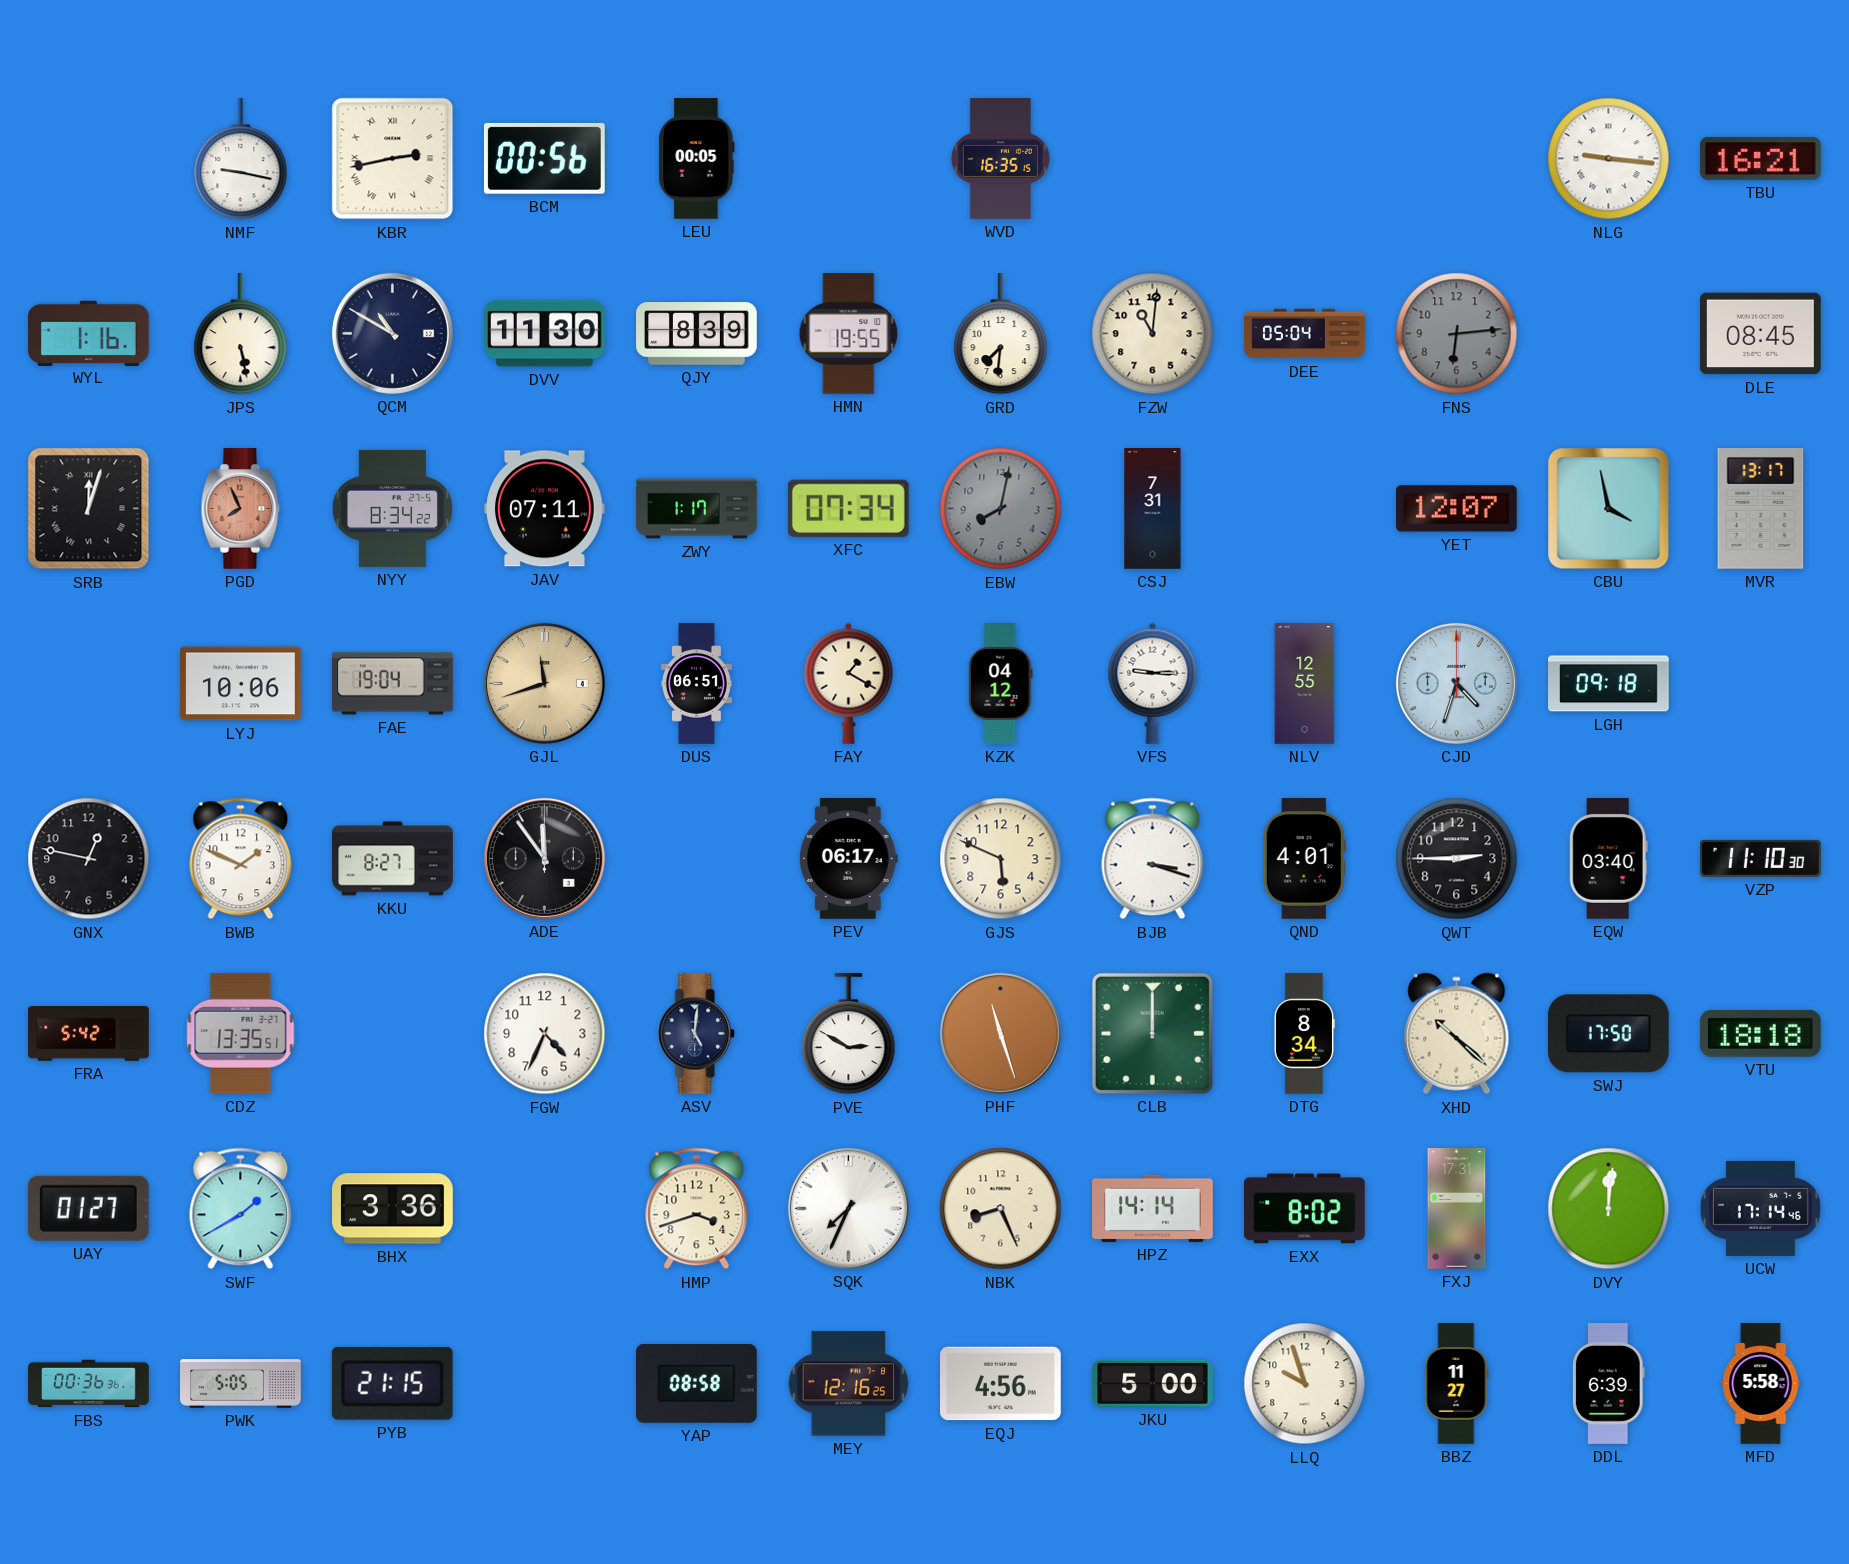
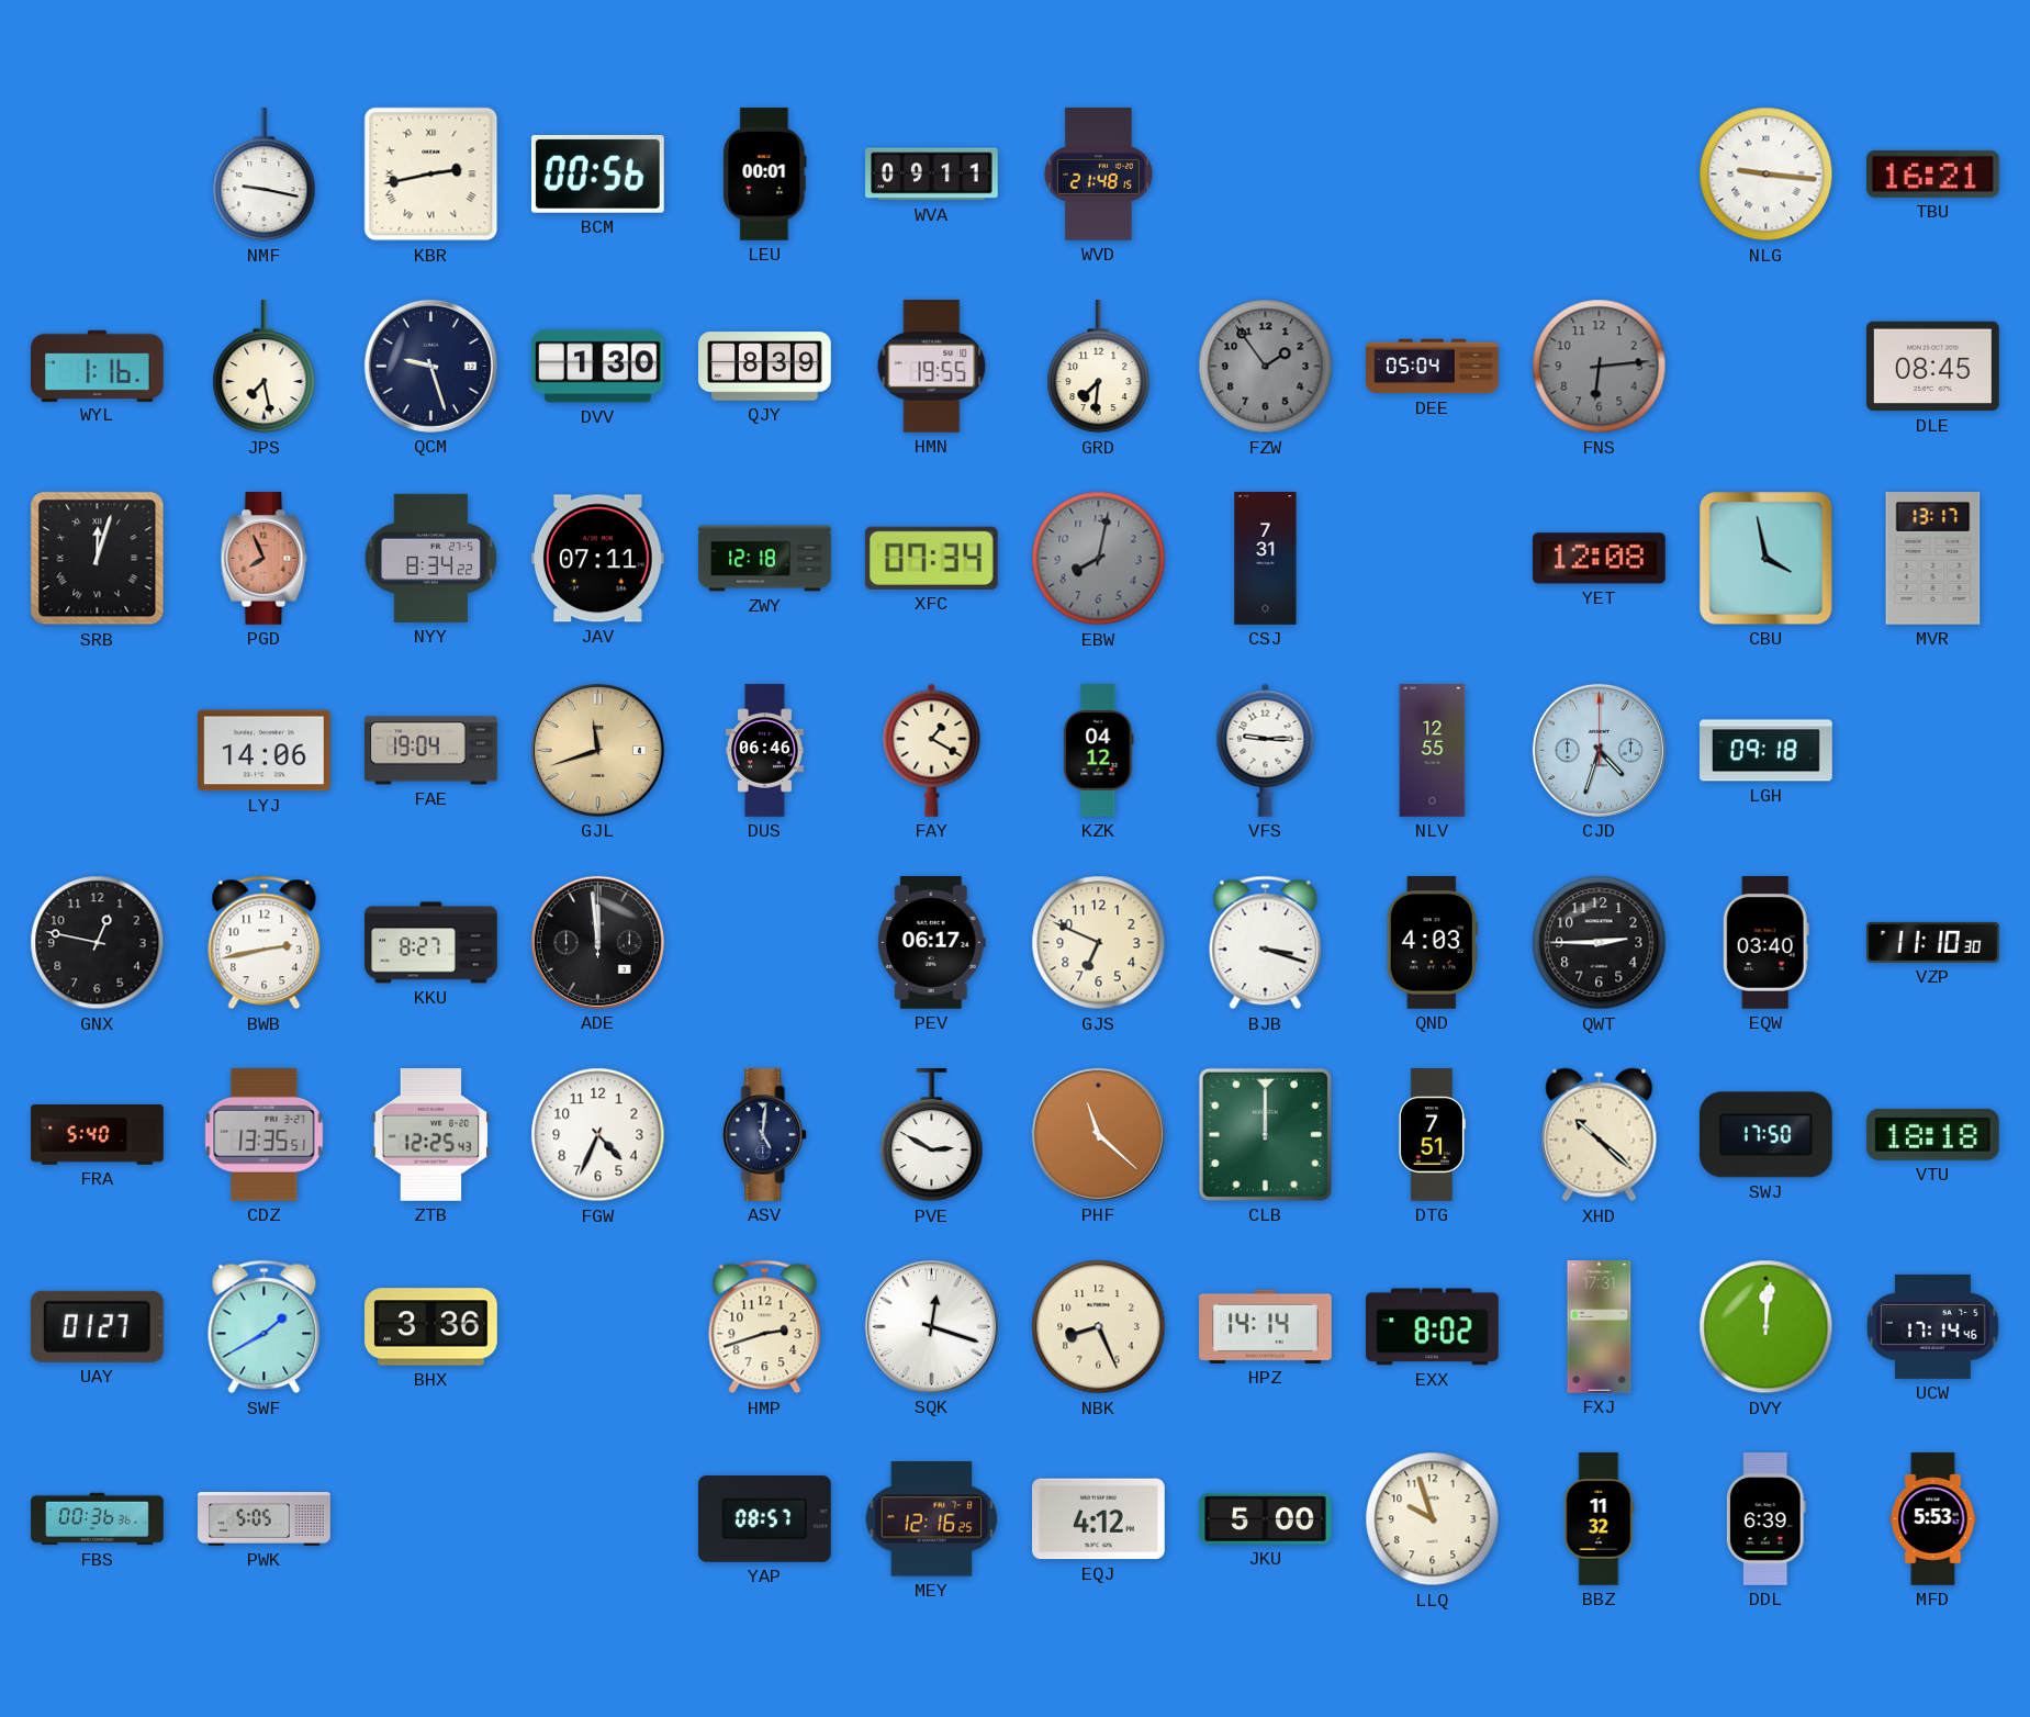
LEU: 00:05 -> 00:01 (765, 175)
WVA: none -> 09:11 (932, 175)
WVD: 16:35 -> 21:48 (1098, 175)
JPS: 5:28 -> 7:28 (265, 368)
QCM: 10:50 -> 9:27 (430, 366)
DVV: 11:30 -> 1:30 (598, 367)
FZW: 11:01 -> 1:54 (1266, 367)
FZW dial: cream -> grey (1266, 367)
ZWY: 1:17 -> 12:18 (765, 559)
YET: 12:07 -> 12:08 (1600, 559)
LYJ: 10:06 -> 14:06 (265, 751)
DUS: 06:51 -> 06:46 (764, 751)
BWB: 1:49 -> 2:43 (265, 943)
ADE: 11:54 -> 11:59 (597, 942)
GJS: 5:49 -> 6:49 (1099, 943)
QND: 4:01 -> 4:03 (1432, 943)
FRA: 5:42 -> 5:40 (98, 1135)
ZTB: none -> 12:25 (431, 1135)
PHF: 11:27 -> 11:22 (1098, 1134)
DTG: 8:34 -> 7:51 (1432, 1135)
HMP: 3:42 -> 2:42 (765, 1327)
SQK: 7:34 -> 12:18 (931, 1326)
PYB: 21:15 -> none (392, 1383)
YAP: 08:58 -> 08:57 (765, 1518)
EQJ: 4:56 -> 4:12 (1099, 1519)
BBZ: 11:27 -> 11:32 (1599, 1519)
MFD: 5:58 -> 5:53 (1933, 1519)
